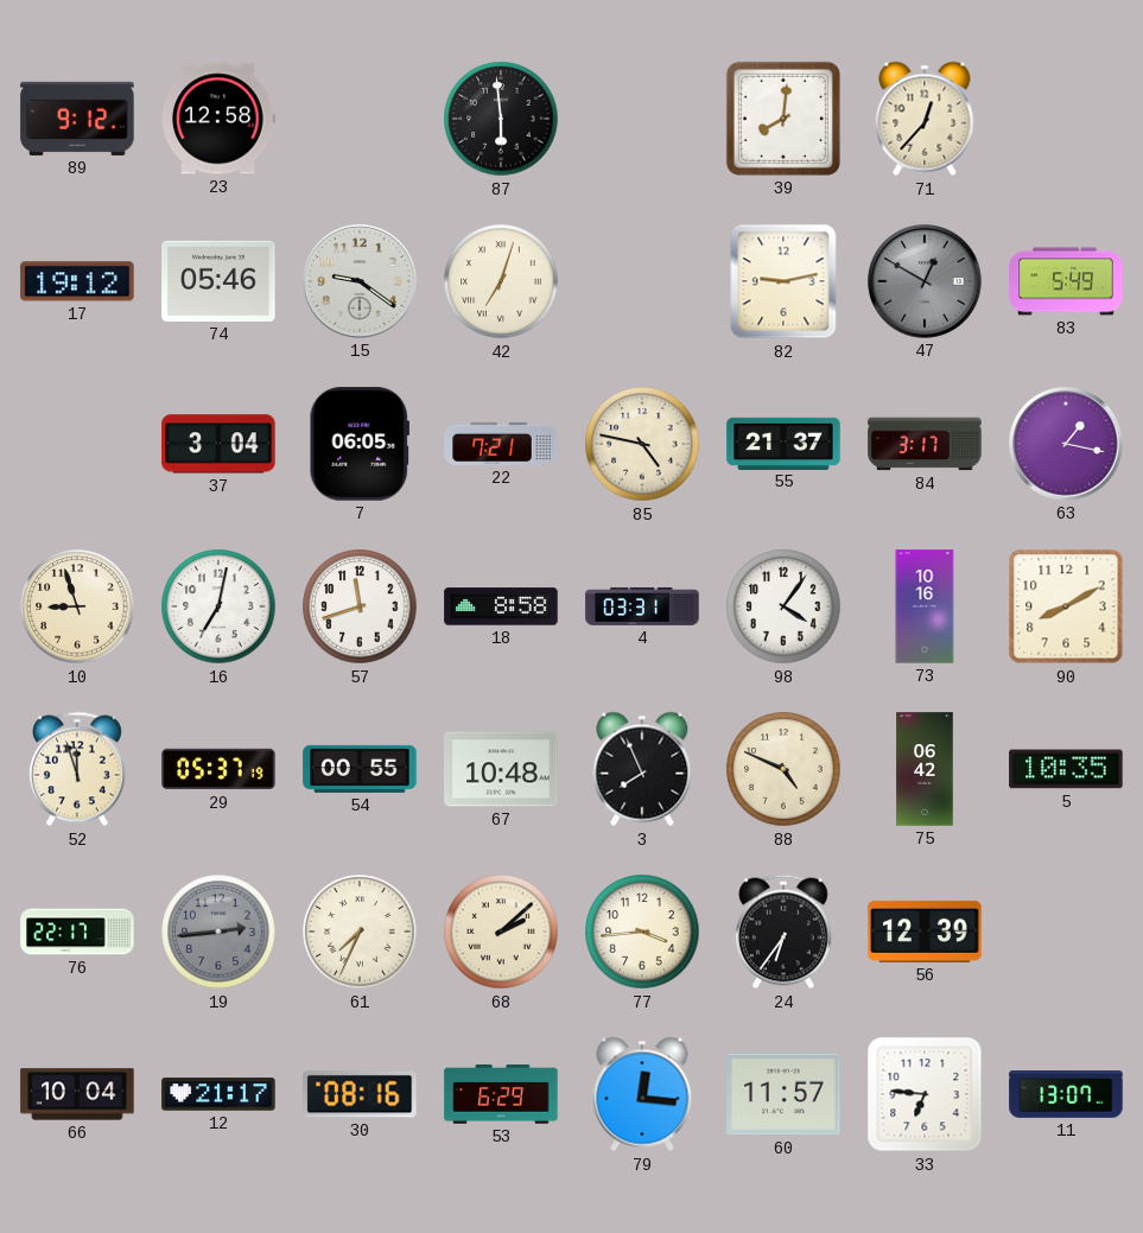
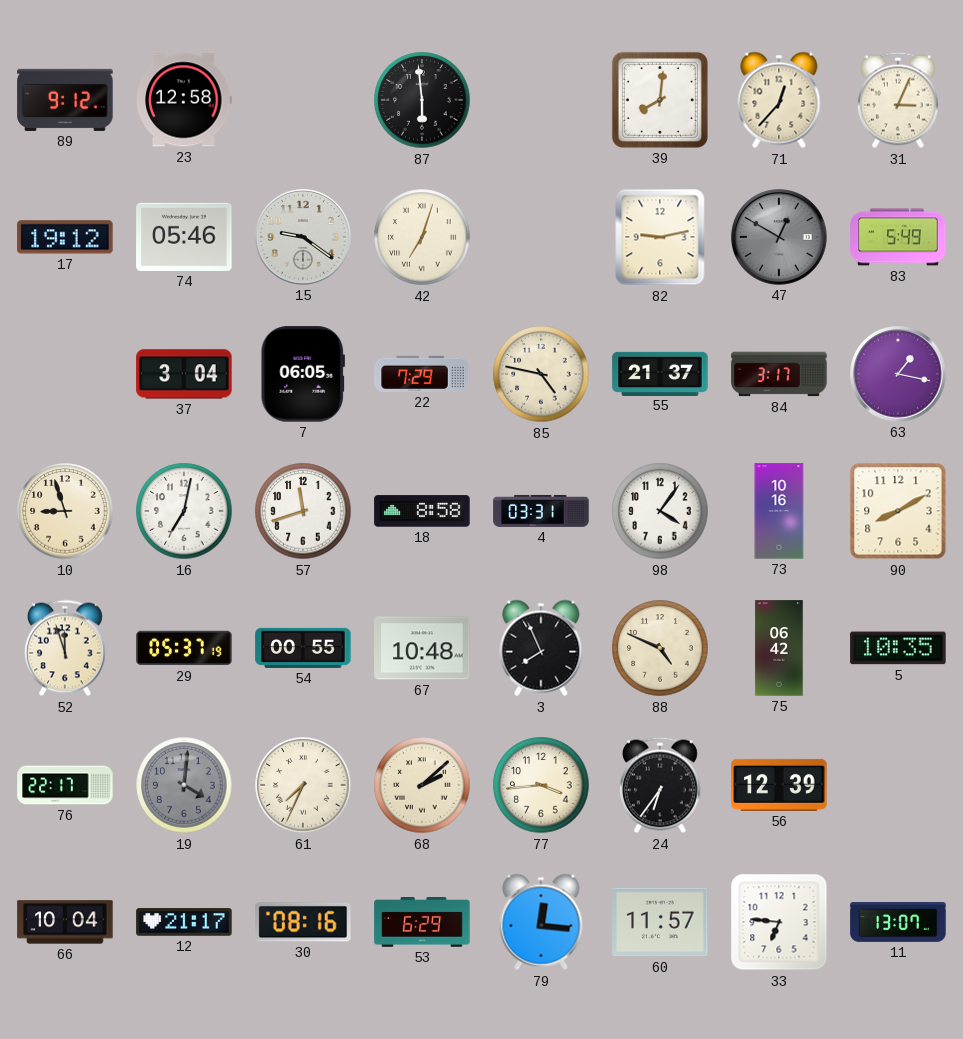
31: none -> 3:04 (898, 100)
22: 7:21 -> 7:29 (422, 374)
19: 2:44 -> 4:01 (184, 785)
